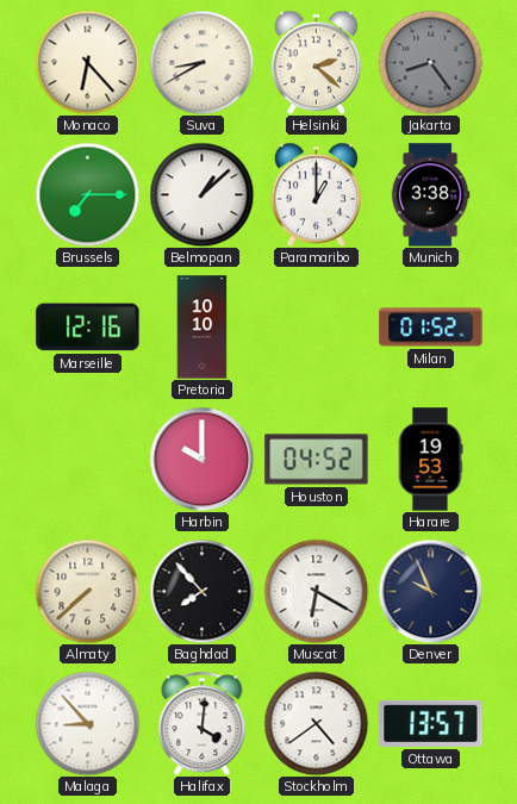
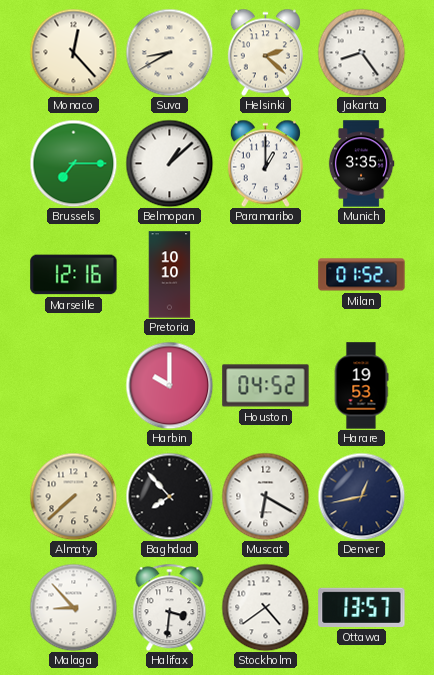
Monaco: 6:23 -> 12:23 (73, 52)
Jakarta dial: grey -> white (361, 52)
Munich: 3:38 -> 3:35 (361, 164)
Denver: 9:56 -> 12:43 (361, 496)
Halifax: 4:01 -> 3:31 (170, 607)
